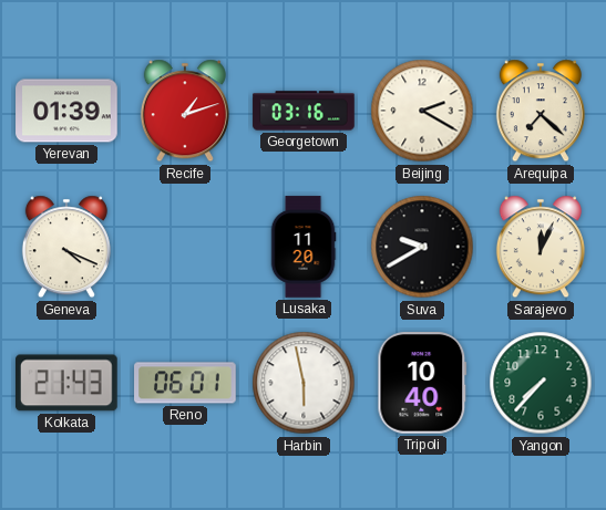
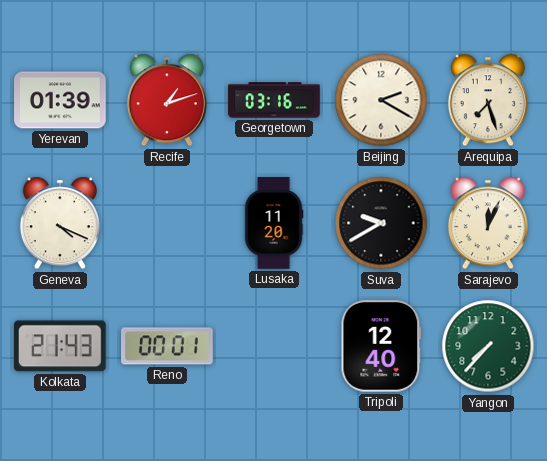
Arequipa: 7:22 -> 7:27 (488, 100)
Reno: 06:01 -> 00:01 (167, 346)
Harbin: 5:58 -> none (304, 383)
Tripoli: 10:40 -> 12:40 (381, 346)
